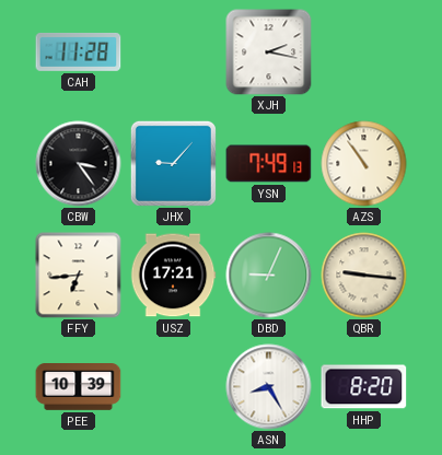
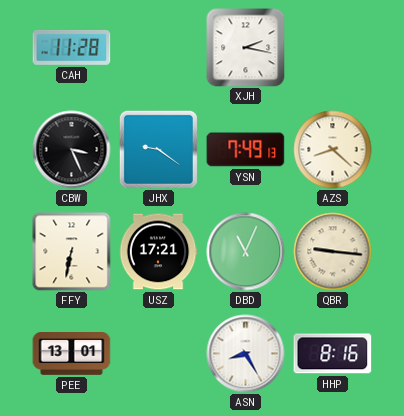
CBW: 3:24 -> 3:26 (72, 150)
JHX: 9:07 -> 9:21 (158, 149)
AZS: 10:54 -> 8:22 (333, 150)
FFY: 6:44 -> 6:32 (72, 252)
DBD: 9:04 -> 11:04 (246, 252)
PEE: 10:39 -> 13:01 (72, 354)
HHP: 8:20 -> 8:16 (333, 354)
